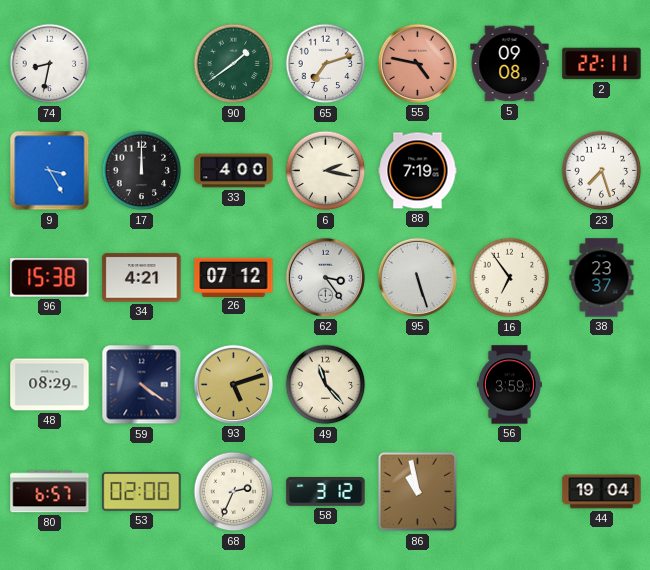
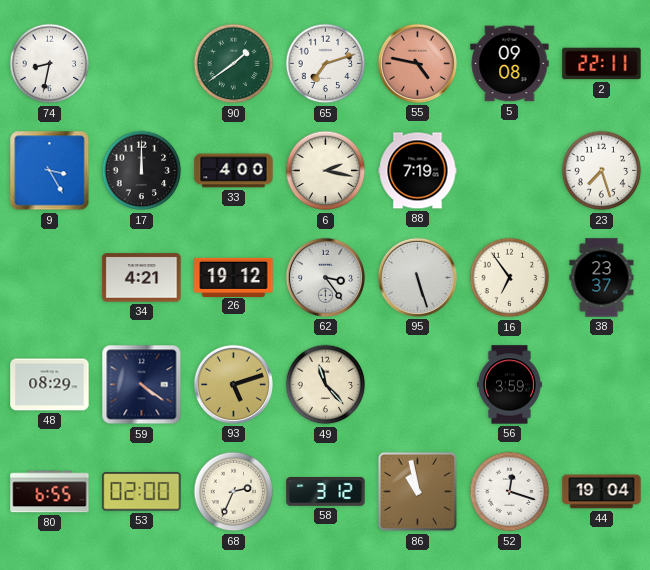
96: 15:38 -> none (50, 278)
26: 07:12 -> 19:12 (234, 277)
80: 6:57 -> 6:55 (50, 492)
52: none -> 12:18 (510, 492)
